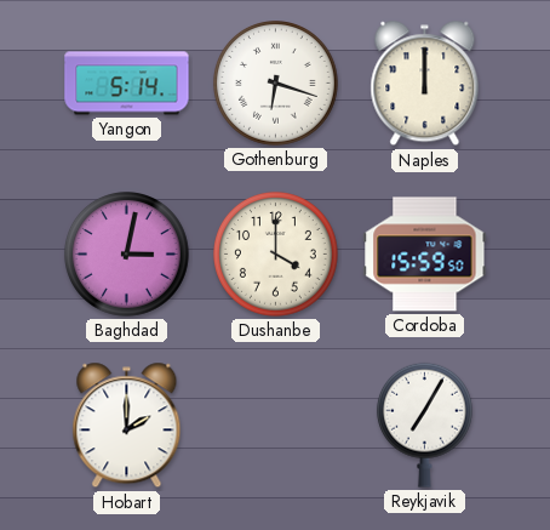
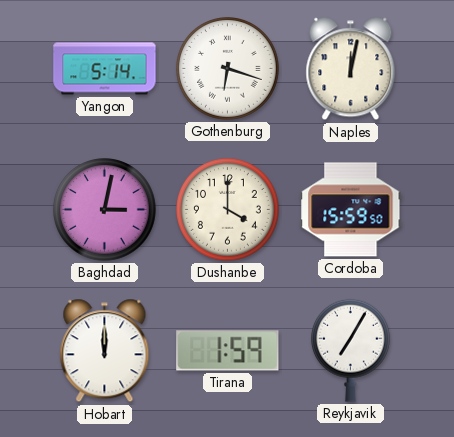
Naples: 12:00 -> 12:02 (351, 69)
Hobart: 2:00 -> 12:00 (105, 351)
Tirana: none -> 1:59 (228, 351)
